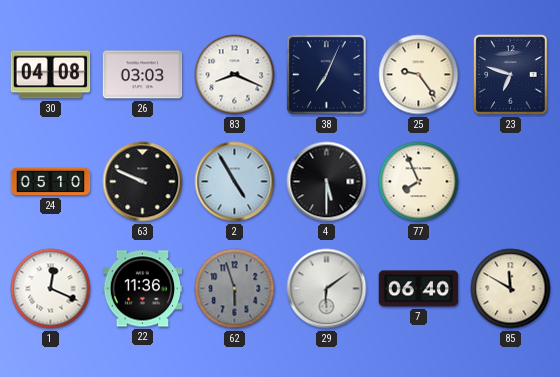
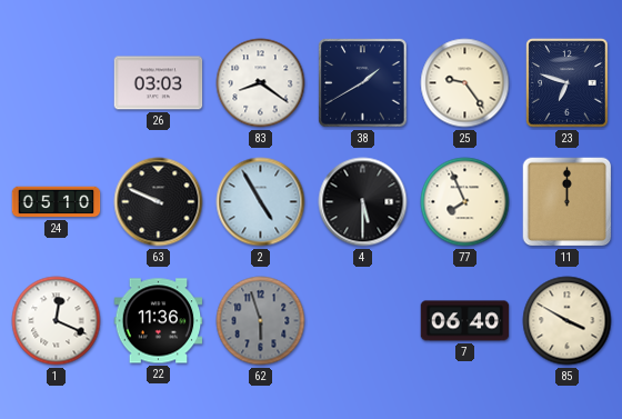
30: 04:08 -> none (51, 75)
83: 8:19 -> 8:21 (261, 83)
38: 7:04 -> 1:40 (363, 83)
11: none -> 12:00 (568, 202)
29: 6:09 -> none (327, 289)
85: 11:50 -> 3:50 (568, 321)
